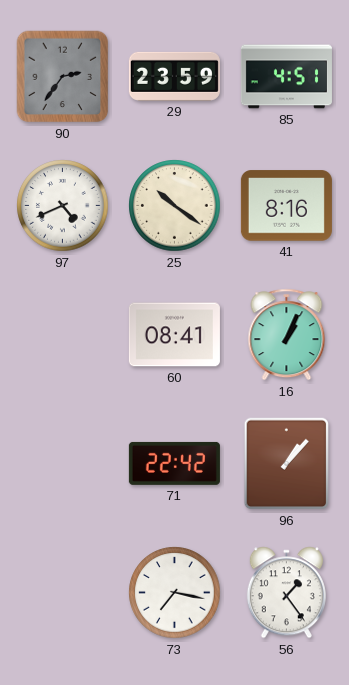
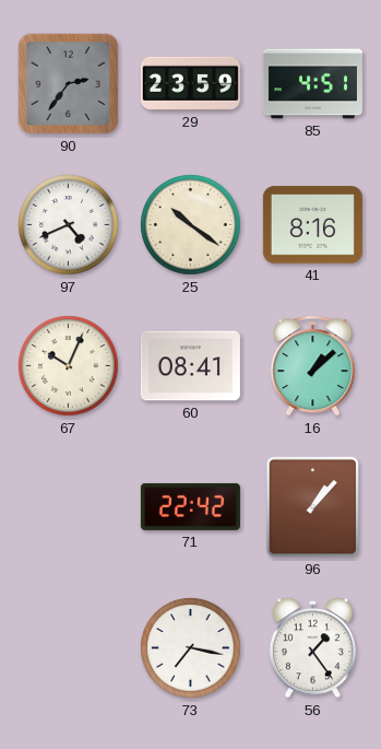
67: none -> 10:04 (69, 366)
16: 1:04 -> 1:08 (313, 366)
